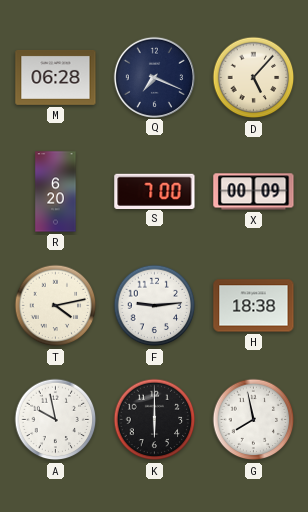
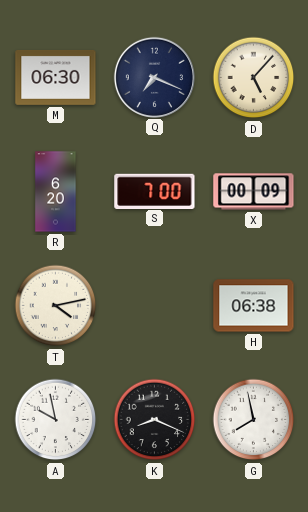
M: 06:28 -> 06:30 (56, 78)
F: 9:14 -> none (155, 306)
H: 18:38 -> 06:38 (254, 306)
K: 6:00 -> 8:19 (155, 420)
